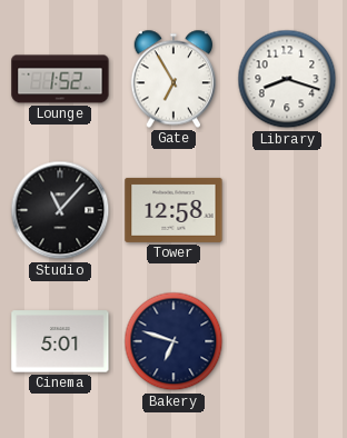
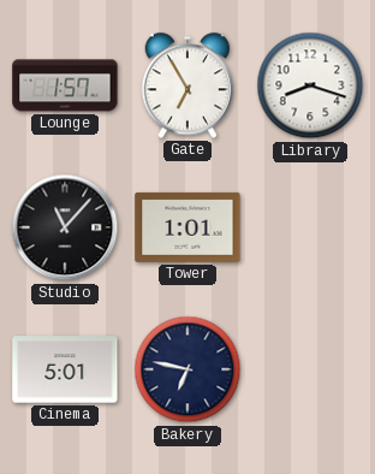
Lounge: 1:52 -> 1:57 (65, 85)
Tower: 12:58 -> 1:01 (187, 227)
Bakery: 6:48 -> 6:47 (187, 369)
